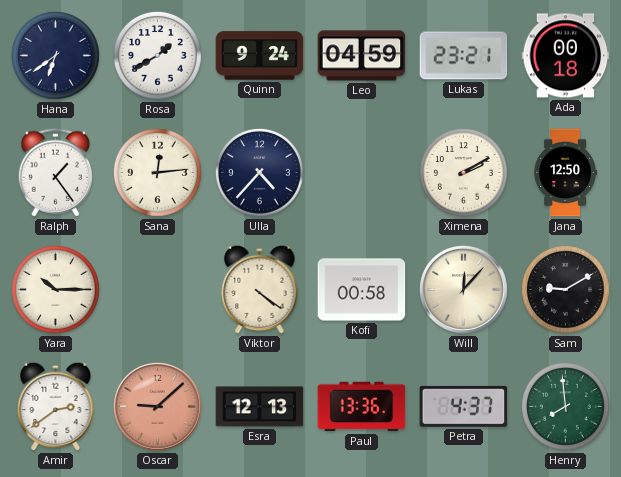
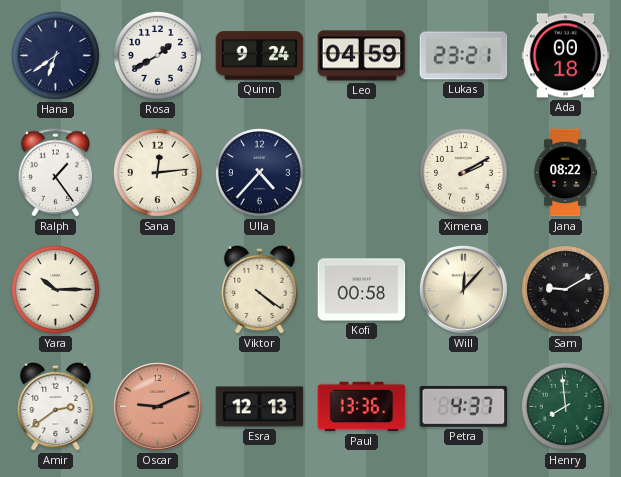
Jana: 12:50 -> 08:22 (565, 173)
Oscar: 9:08 -> 9:11 (158, 407)
